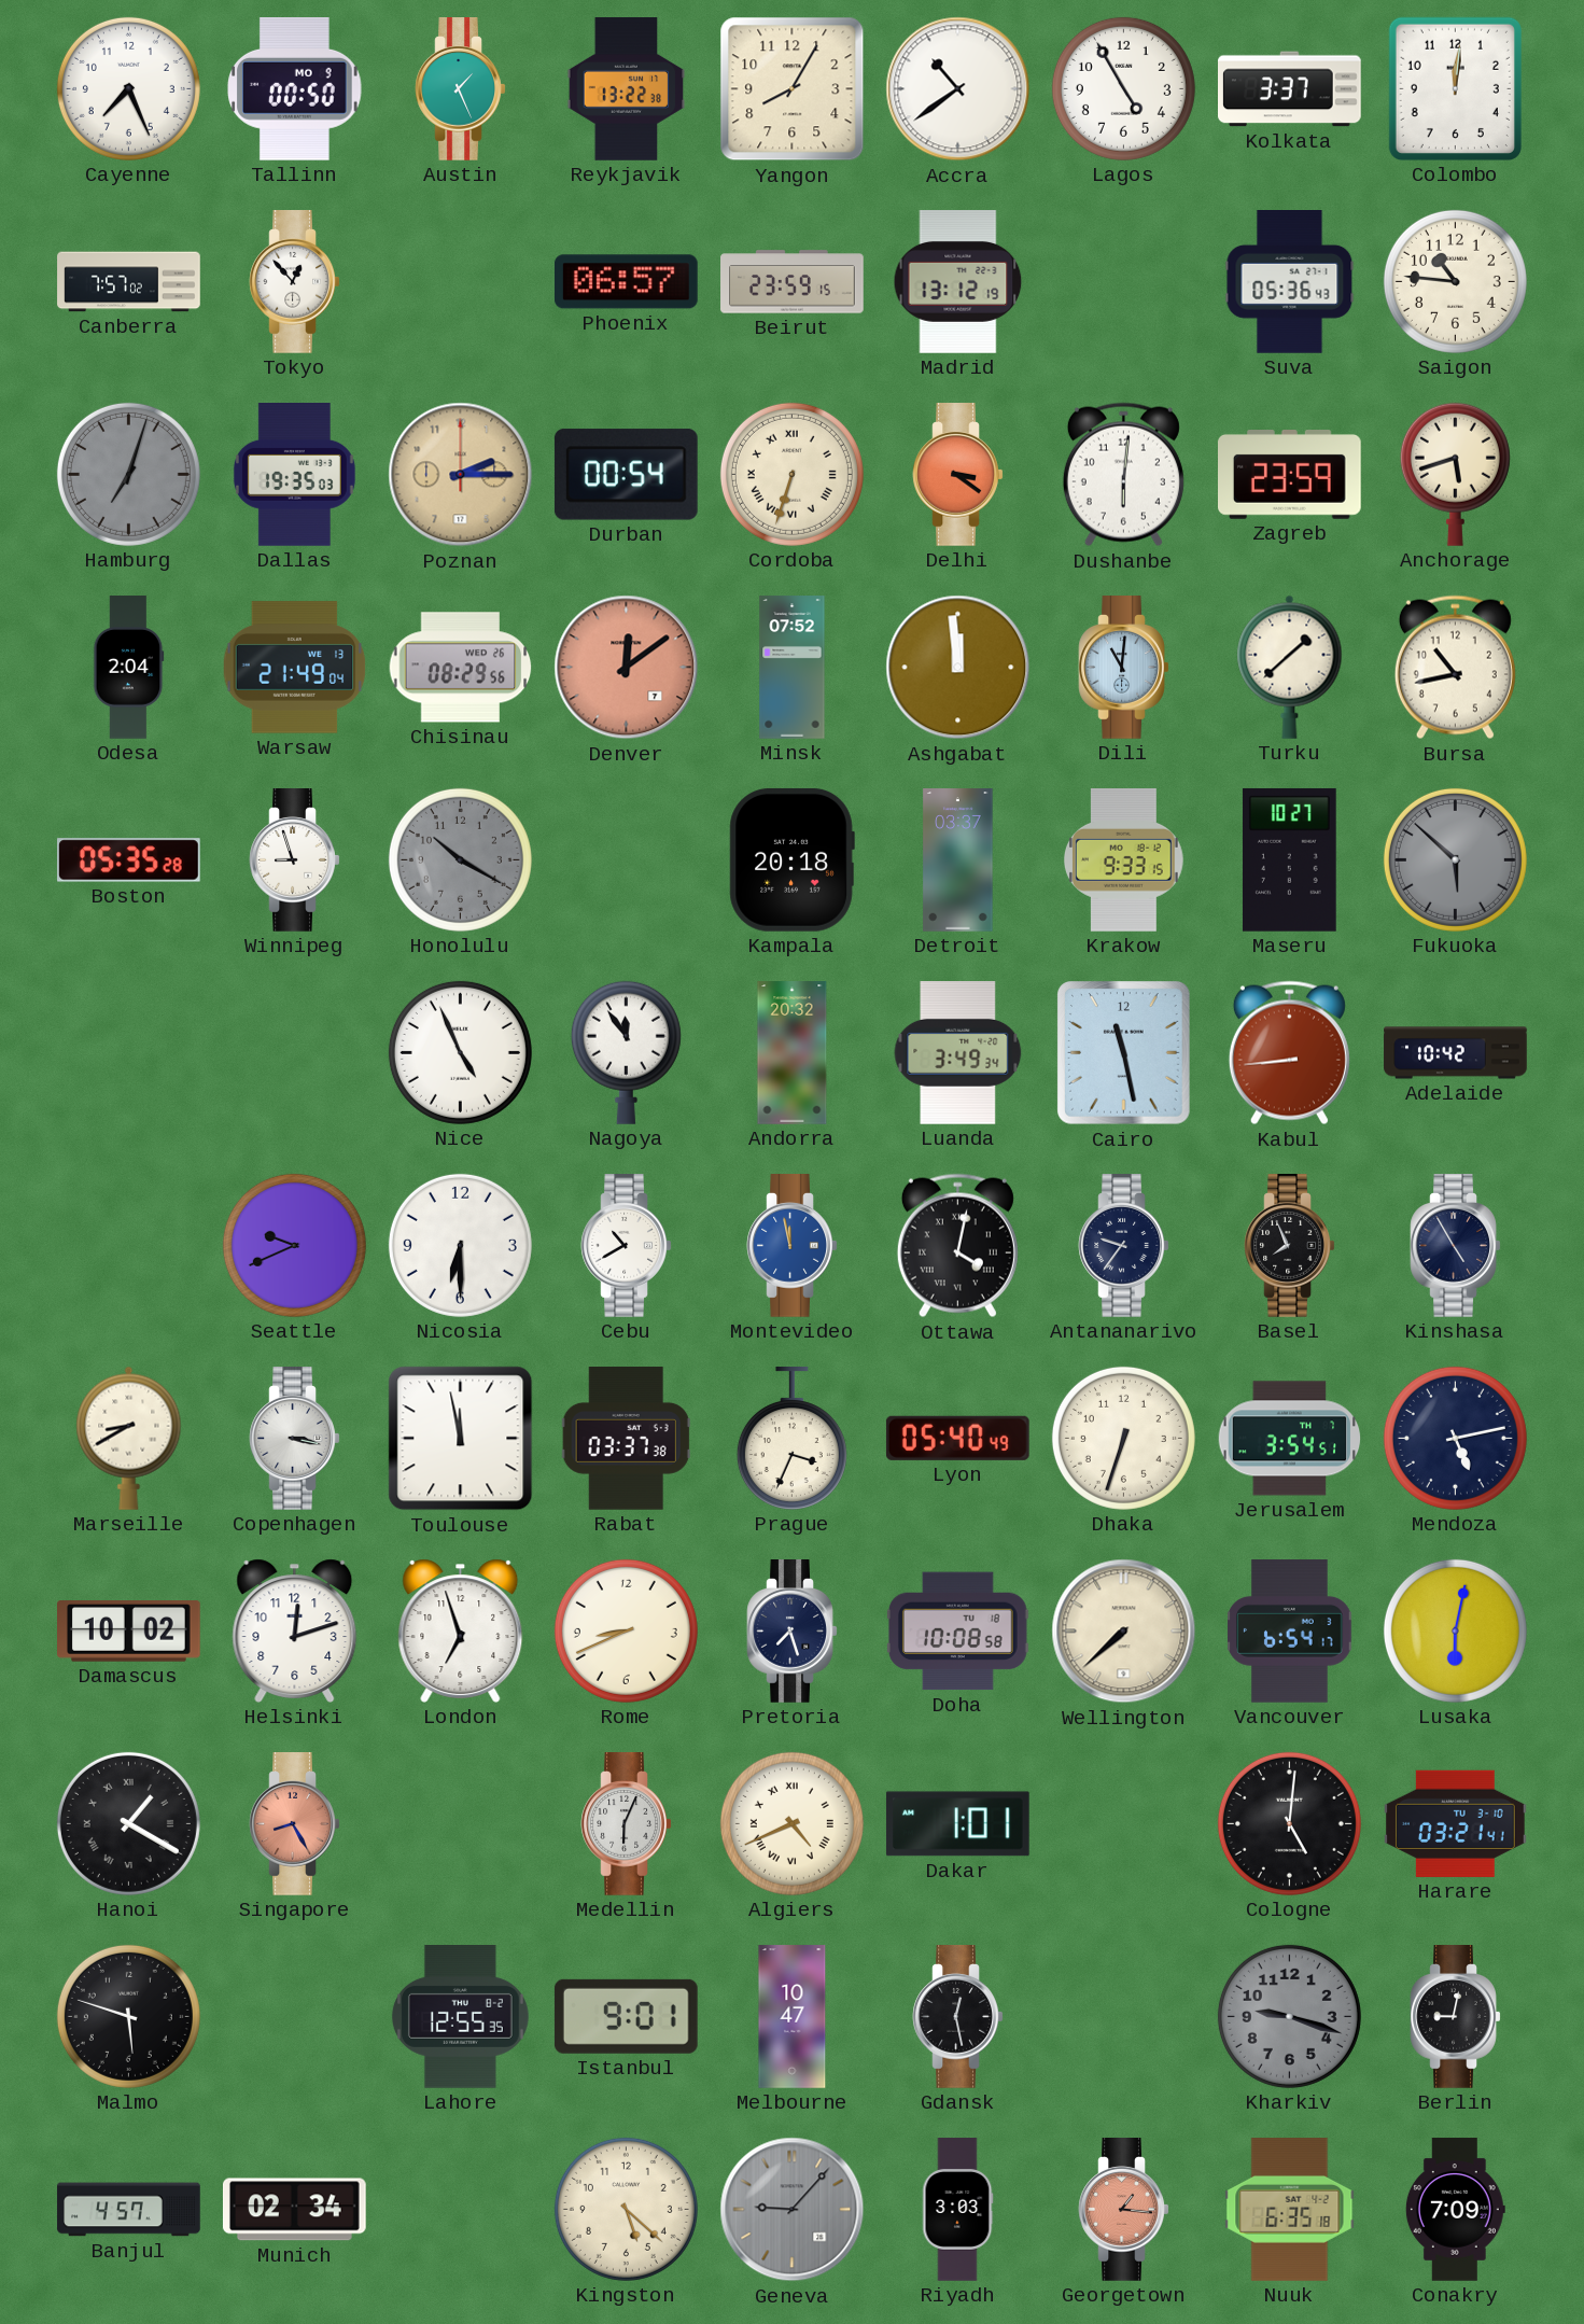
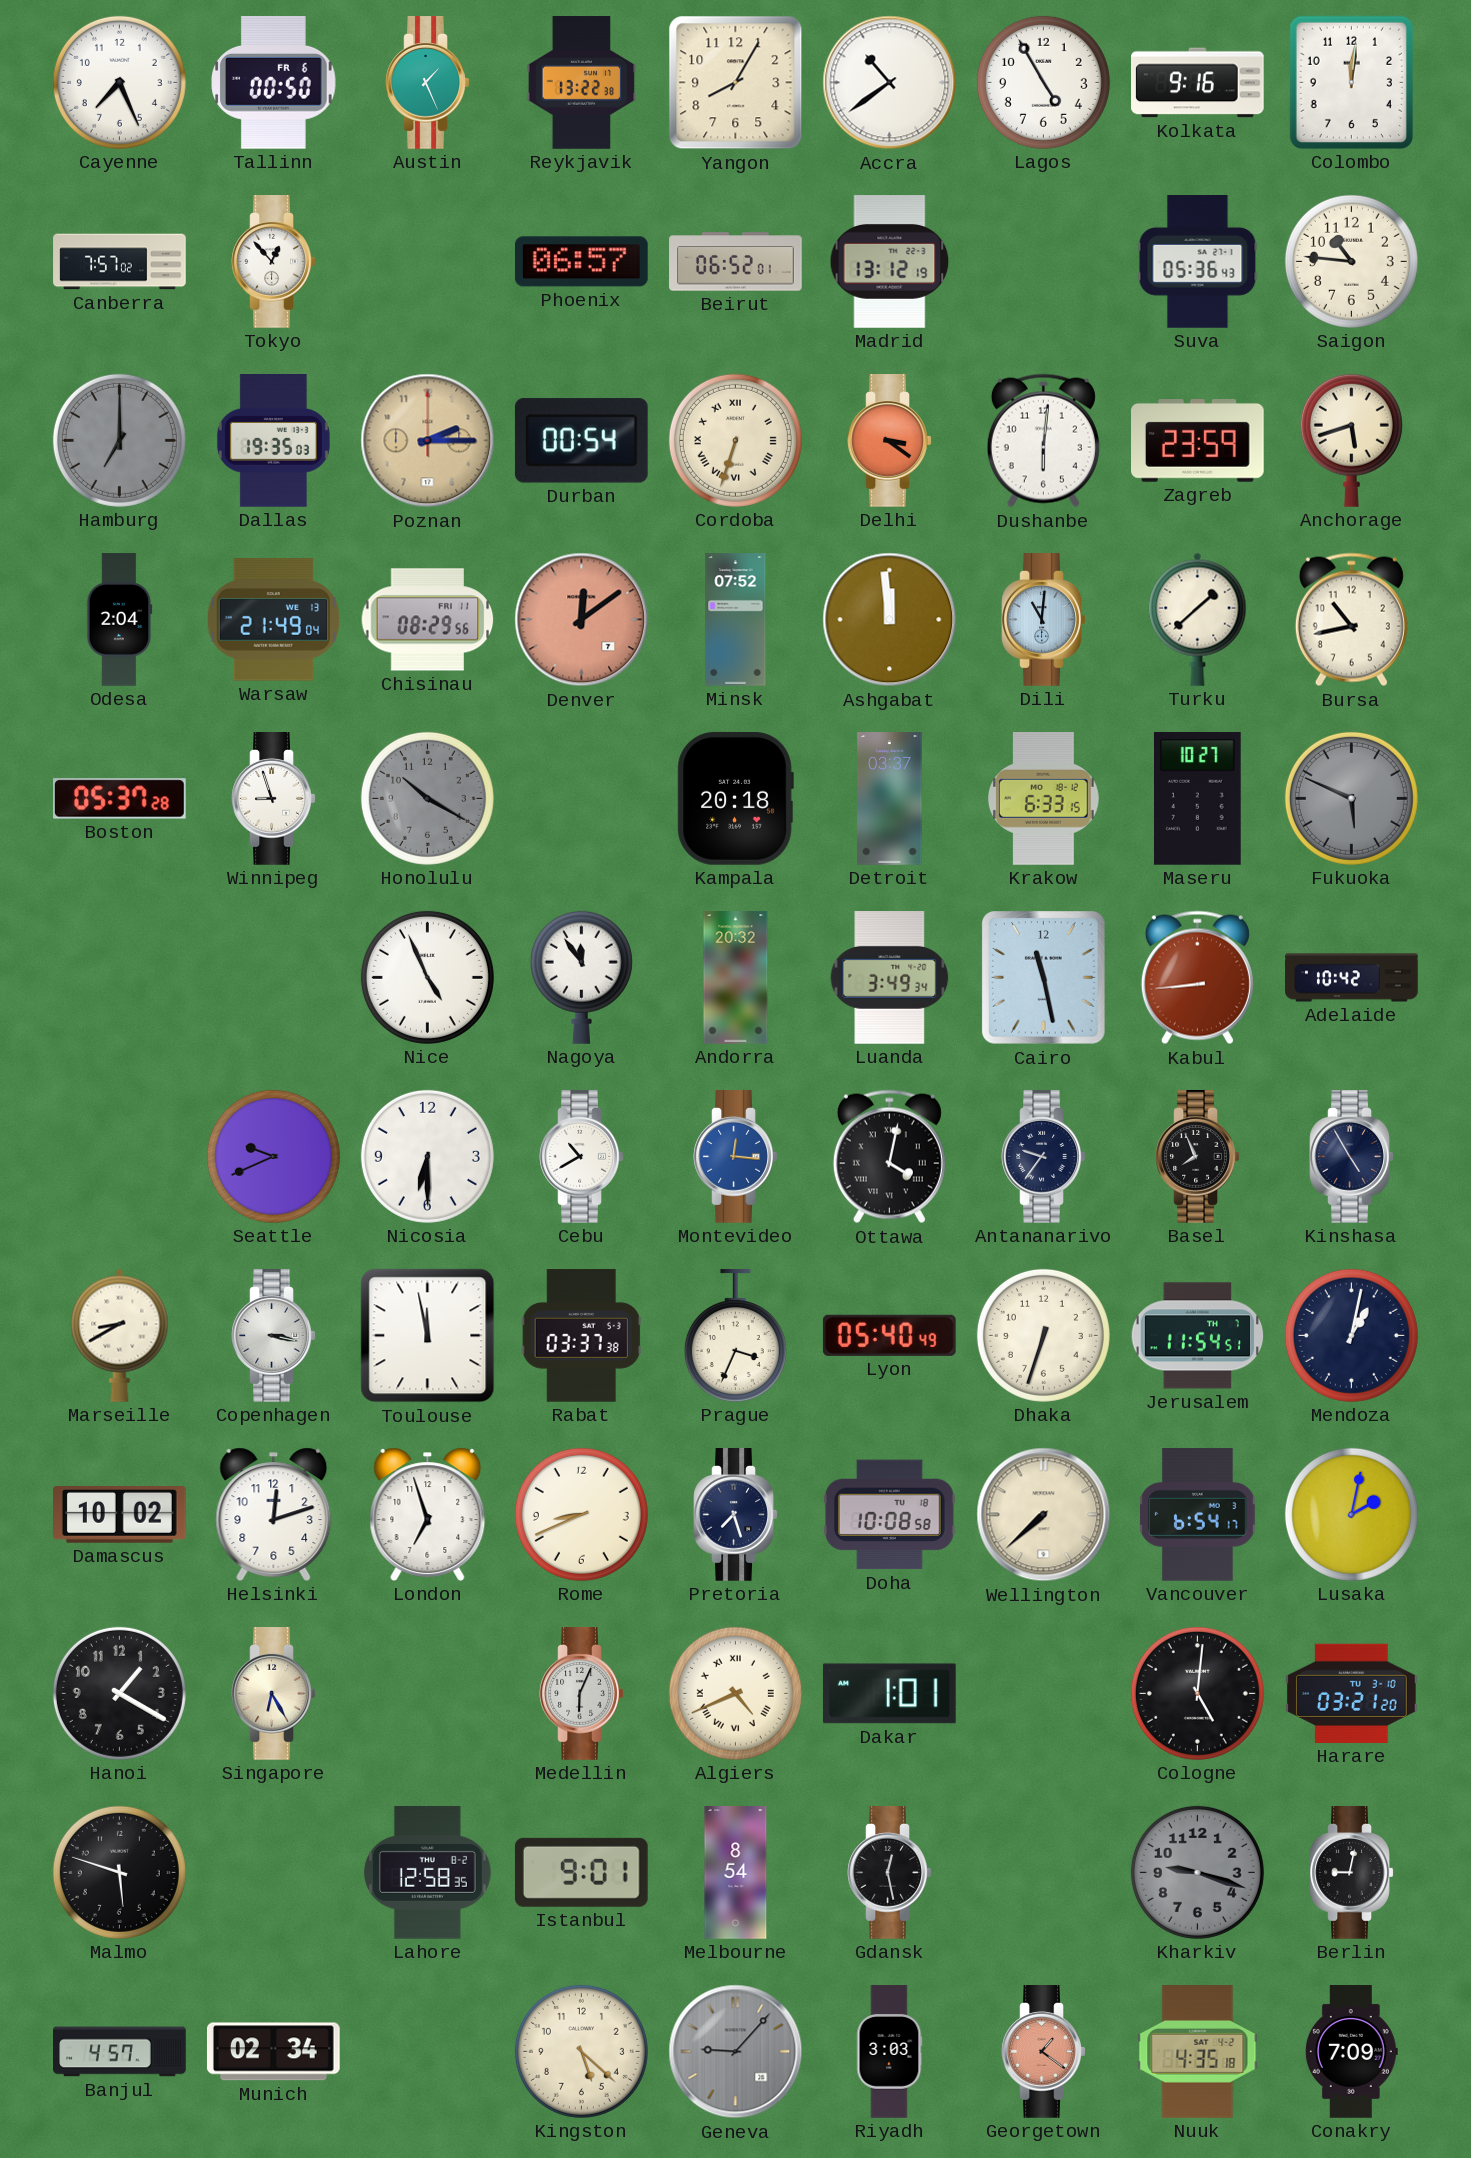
Tallinn date: MO 9 -> FR 6 (274, 83)
Kolkata: 3:37 -> 9:16 (1198, 83)
Beirut: 23:59 -> 06:52 (736, 262)
Hamburg: 7:03 -> 7:00 (119, 440)
Chisinau date: WED 26 -> FRI 11 (428, 620)
Boston: 05:35 -> 05:37 (120, 799)
Krakow: 9:33 -> 6:33 (1044, 799)
Fukuoka: 5:52 -> 5:49 (1351, 798)
Montevideo: 11:58 -> 12:16 (736, 1157)
Jerusalem: 3:54 -> 11:54 (1198, 1336)
Mendoza: 5:13 -> 1:02 (1351, 1335)
Lusaka: 6:02 -> 2:02 (1351, 1514)
Hanoi numerals: Roman -> Arabic (119, 1693)
Singapore: 8:25 -> 6:25 (274, 1694)
Singapore dial: salmon -> cream (274, 1694)
Harare: 03:21:41 -> 03:21:20 (1352, 1693)
Lahore: 12:55 -> 12:58 (427, 1873)
Melbourne: 10:47 -> 8:54 (736, 1873)
Georgetown: 1:16 -> 1:21 (1044, 2052)
Nuuk: 6:35 -> 4:35 (1198, 2052)
